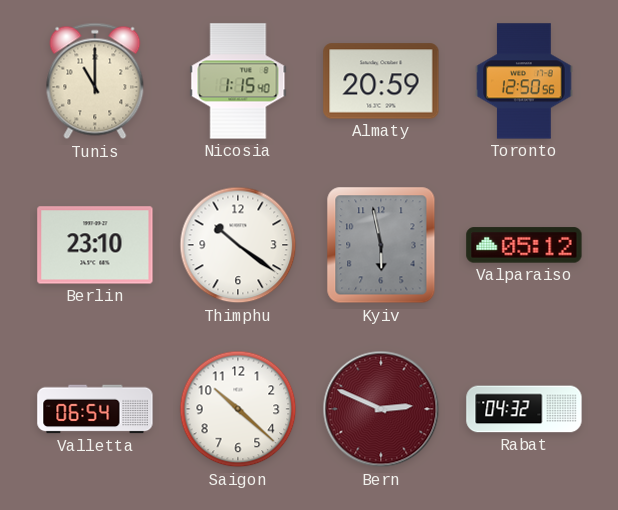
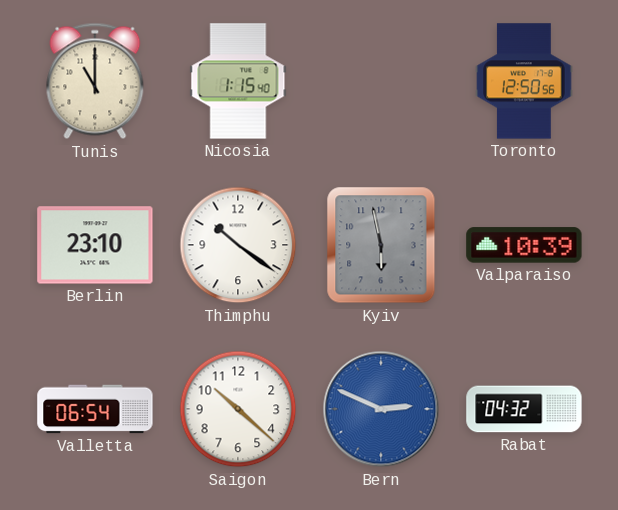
Almaty: 20:59 -> none (381, 81)
Valparaiso: 05:12 -> 10:39 (524, 245)
Bern dial: burgundy -> blue (381, 409)
